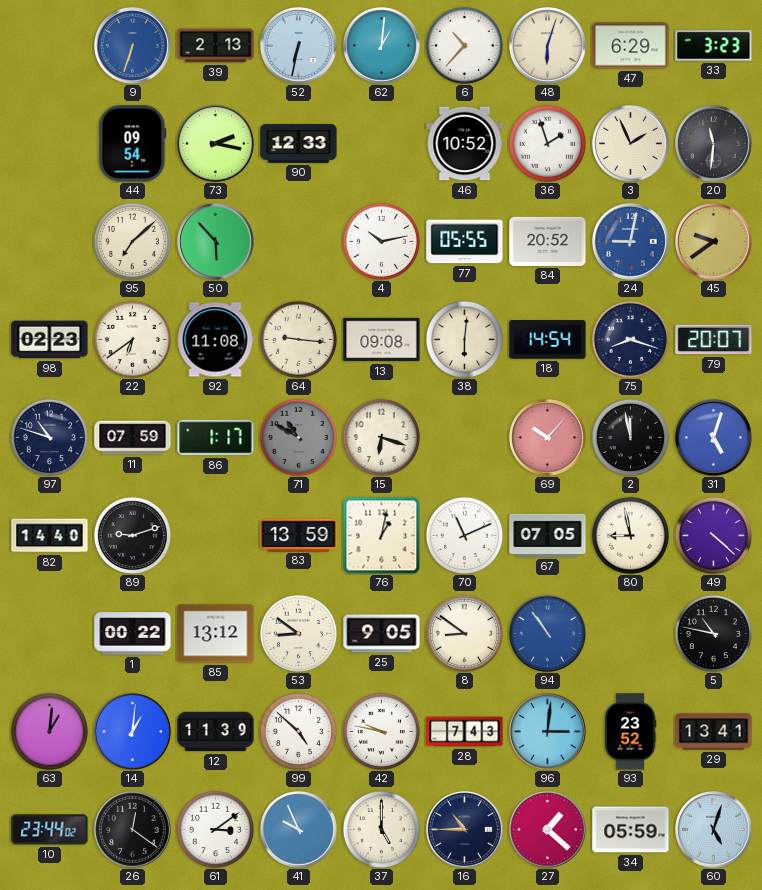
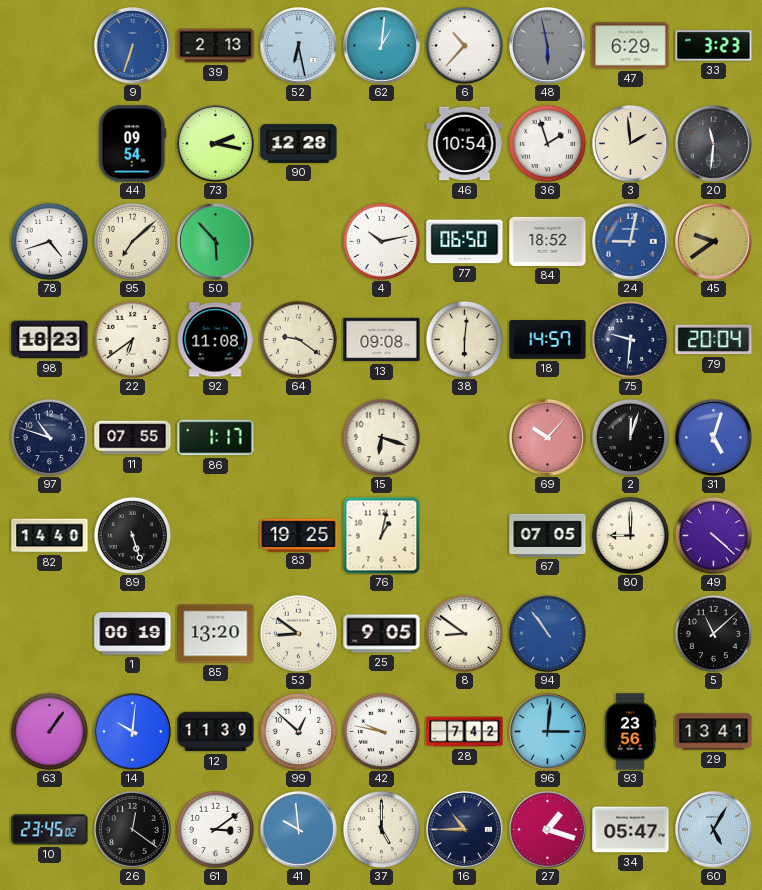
52: 6:32 -> 6:28 (299, 46)
48: 6:03 -> 5:58 (548, 46)
48 dial: cream -> grey (548, 46)
90: 12:33 -> 12:28 (299, 144)
46: 10:52 -> 10:54 (465, 144)
3: 1:56 -> 1:59 (631, 144)
78: none -> 4:42 (49, 241)
77: 05:55 -> 06:50 (465, 242)
84: 20:52 -> 18:52 (548, 241)
98: 02:23 -> 18:23 (50, 340)
64: 9:16 -> 9:21 (298, 339)
18: 14:54 -> 14:57 (548, 340)
75: 8:18 -> 9:31 (630, 339)
79: 20:07 -> 20:04 (714, 340)
11: 07:59 -> 07:55 (133, 438)
71: 10:50 -> none (298, 437)
2: 11:58 -> 12:03 (630, 437)
89: 9:12 -> 5:27 (132, 535)
83: 13:59 -> 19:25 (299, 535)
70: 11:11 -> none (464, 535)
80: 8:58 -> 9:00 (630, 535)
1: 00:22 -> 00:19 (133, 634)
85: 13:12 -> 13:20 (216, 634)
5: 10:47 -> 11:08 (713, 633)
63: 1:01 -> 1:06 (49, 731)
14: 1:01 -> 10:01 (133, 732)
99: 4:52 -> 12:52 (298, 731)
28: 7:43 -> 7:42 (465, 732)
93: 23:52 -> 23:56 (630, 732)
10: 23:44 -> 23:45 (50, 830)
41: 9:56 -> 9:59 (299, 830)
27: 1:22 -> 1:18 (548, 830)
34: 05:59 -> 05:47 (631, 830)
60: 5:03 -> 5:05 (714, 830)
